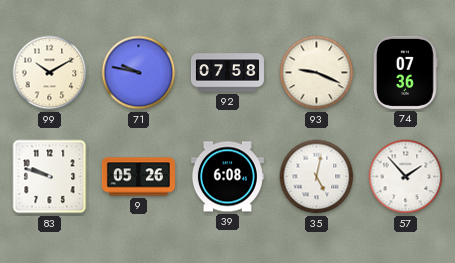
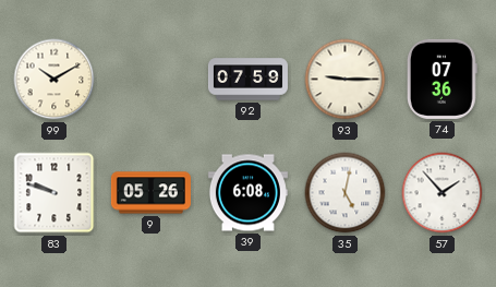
71: 9:47 -> none (139, 73)
92: 07:58 -> 07:59 (247, 80)
93: 9:19 -> 9:15 (346, 80)
